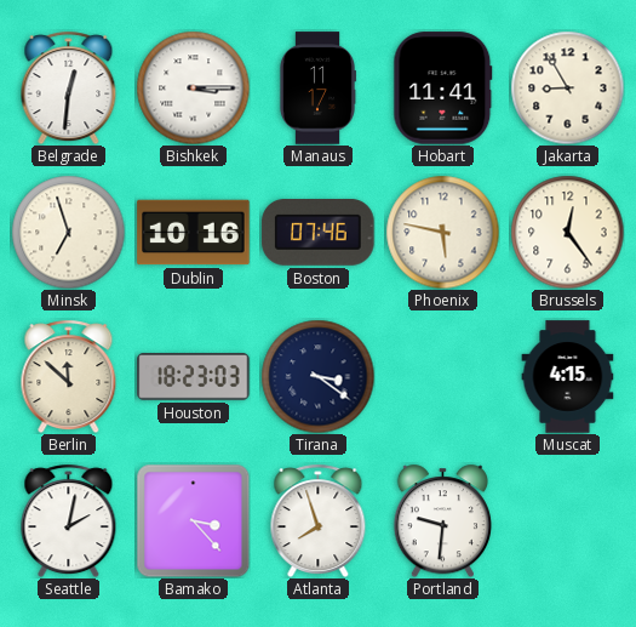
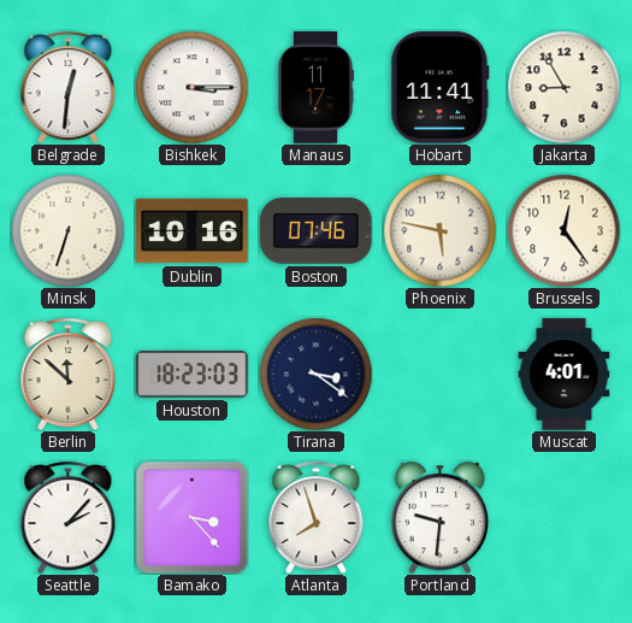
Minsk: 6:57 -> 6:33 (67, 230)
Muscat: 4:15 -> 4:01 (565, 375)
Seattle: 2:02 -> 2:07 (69, 517)
